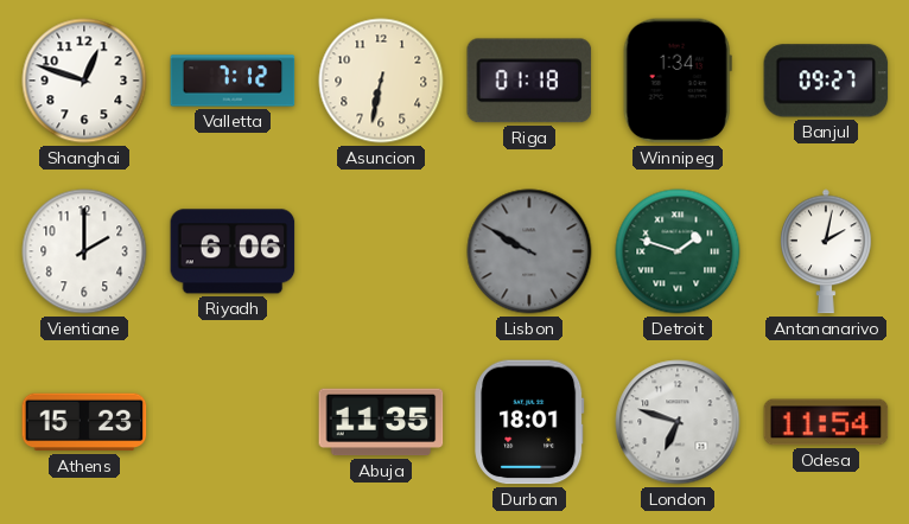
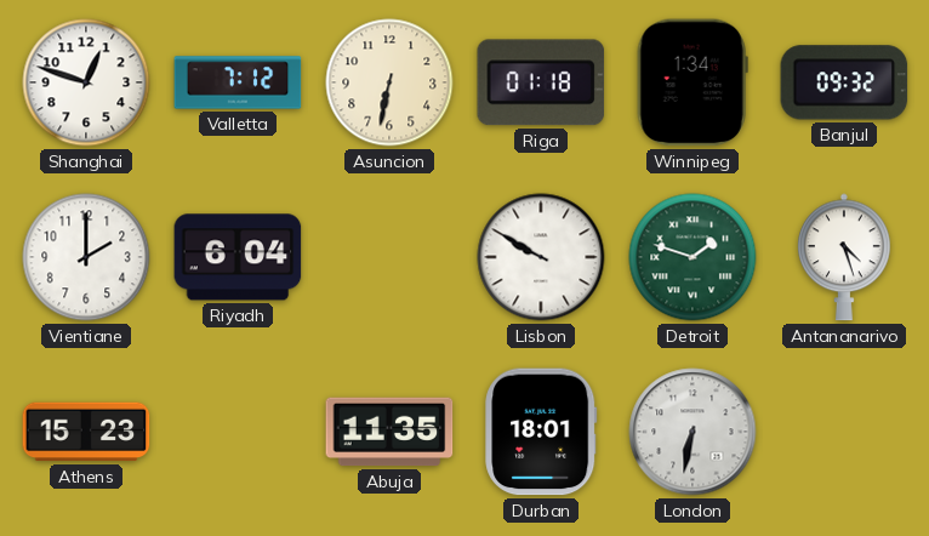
Banjul: 09:27 -> 09:32 (844, 82)
Riyadh: 6:06 -> 6:04 (238, 257)
Lisbon dial: grey -> white (541, 257)
Antananarivo: 2:02 -> 4:27 (845, 257)
London: 6:48 -> 6:32 (693, 432)
Odesa: 11:54 -> none (826, 422)
